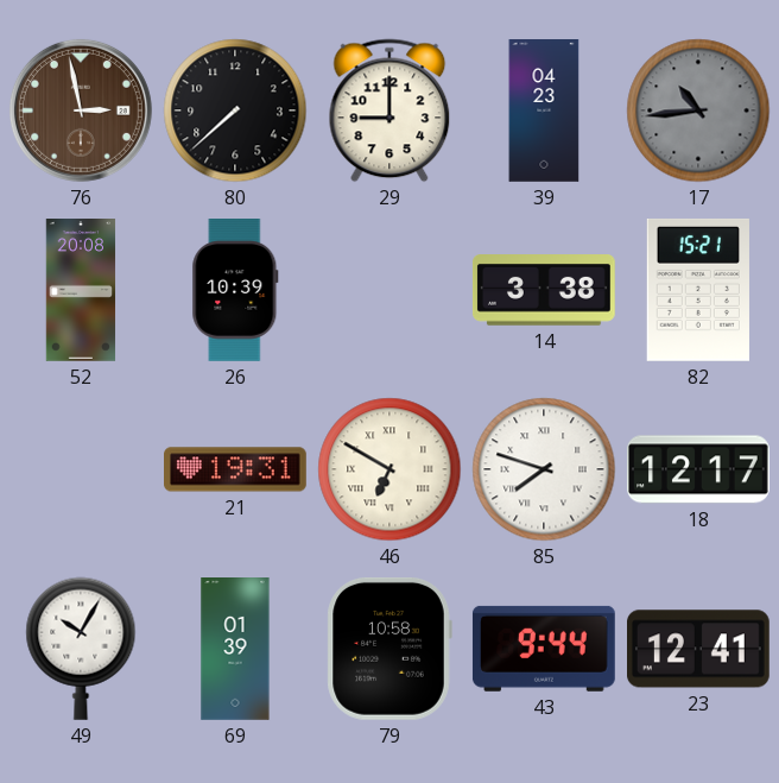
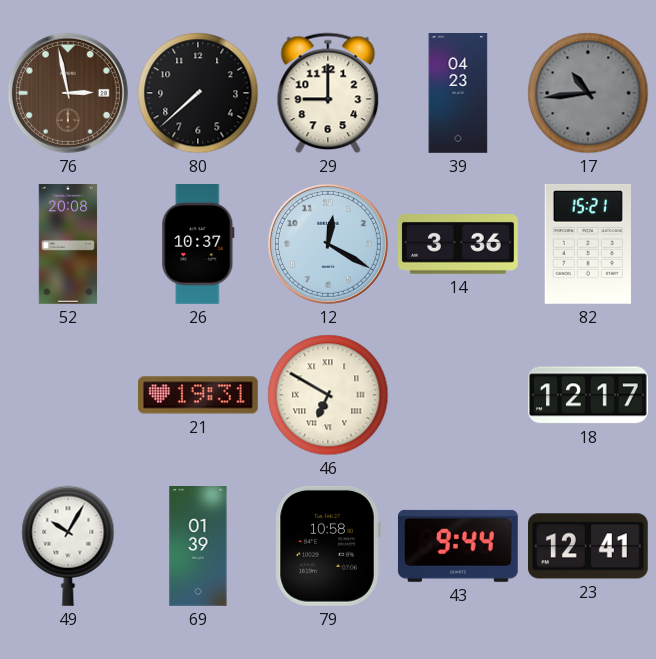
26: 10:39 -> 10:37 (198, 245)
12: none -> 12:20 (328, 244)
14: 3:38 -> 3:36 (458, 245)
85: 7:48 -> none (544, 469)
